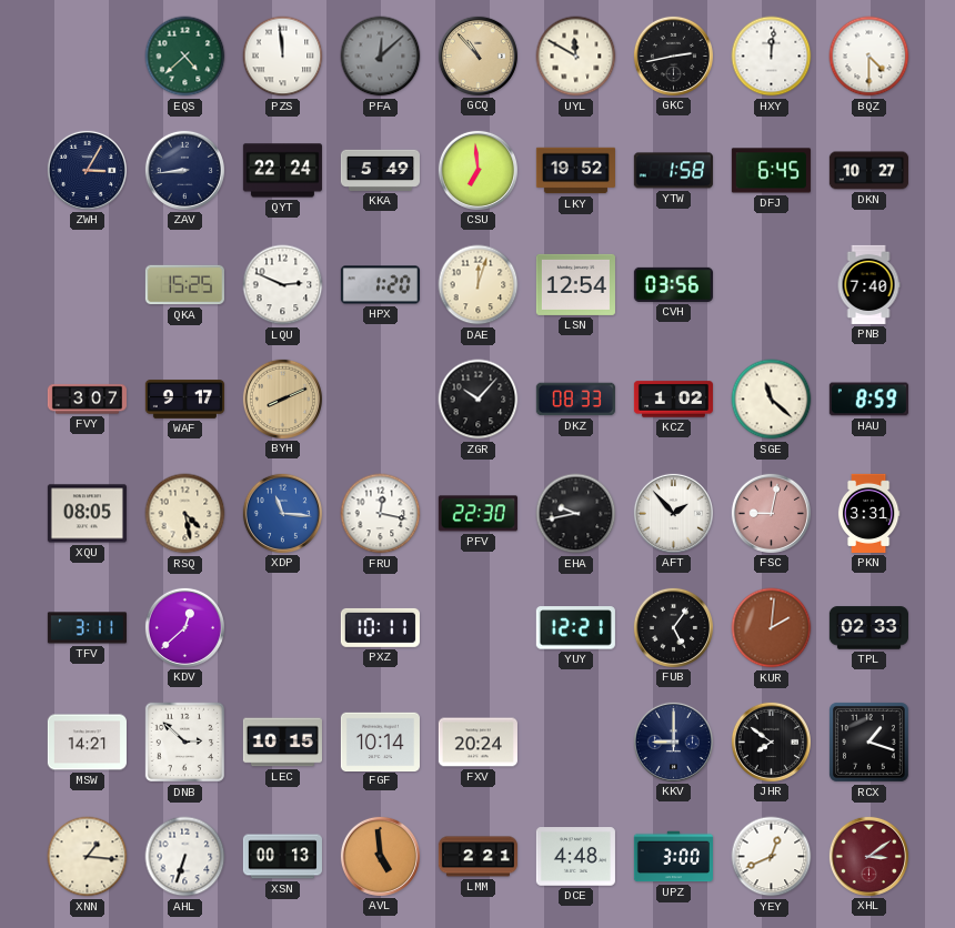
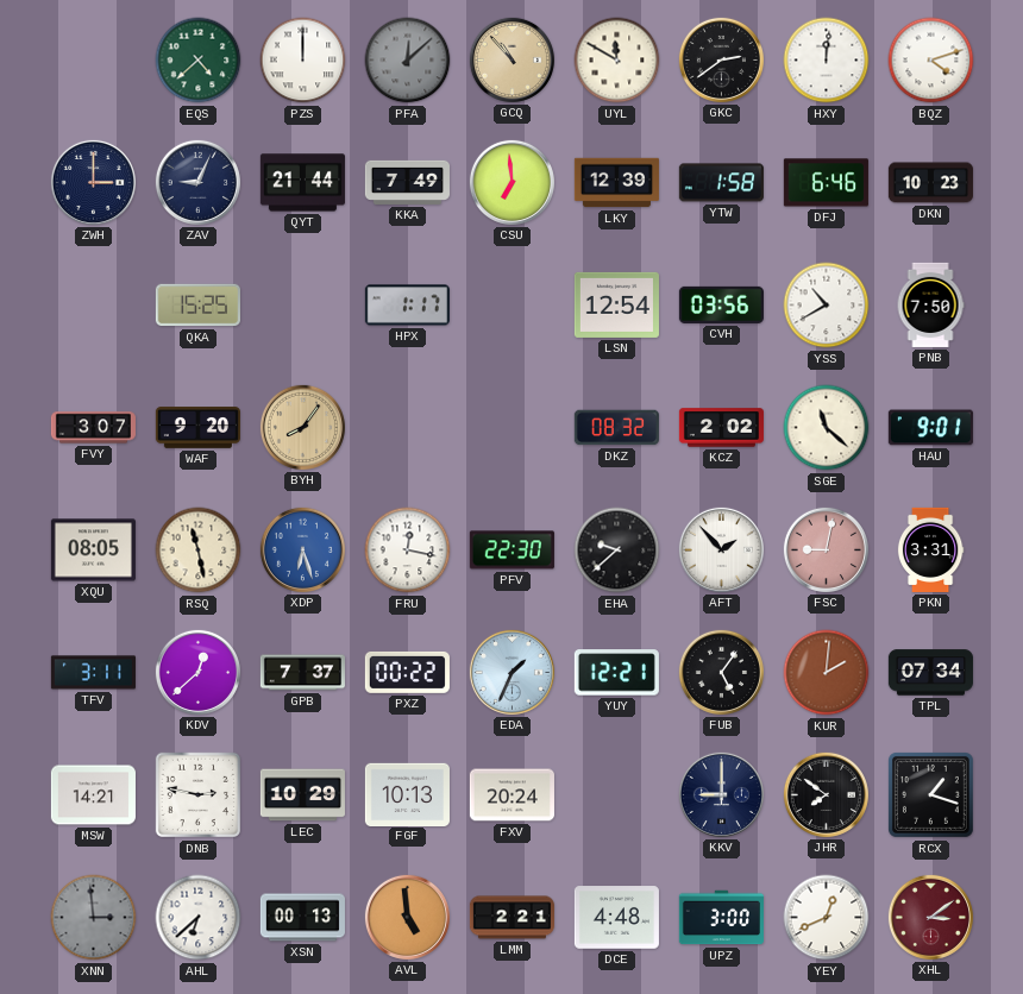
PZS: 11:59 -> 12:00 (303, 61)
GKC: 2:43 -> 2:39 (721, 59)
BQZ: 4:30 -> 4:12 (931, 61)
ZWH: 3:05 -> 3:00 (93, 182)
ZAV: 8:44 -> 9:04 (197, 182)
QYT: 22:24 -> 21:44 (302, 183)
KKA: 5:49 -> 7:49 (407, 182)
LKY: 19:52 -> 12:39 (616, 183)
DFJ: 6:45 -> 6:46 (826, 183)
DKN: 10:27 -> 10:23 (930, 183)
LQU: 2:49 -> none (283, 285)
HPX: 1:20 -> 1:17 (407, 306)
DAE: 12:03 -> none (479, 285)
YSS: none -> 10:40 (827, 306)
PNB: 7:40 -> 7:50 (930, 304)
WAF: 9:17 -> 9:20 (197, 428)
BYH: 8:11 -> 8:06 (302, 427)
ZGR: 10:07 -> none (479, 400)
DKZ: 08:33 -> 08:32 (616, 428)
KCZ: 1:02 -> 2:02 (721, 428)
HAU: 8:59 -> 9:01 (930, 428)
RSQ: 4:28 -> 11:28 (199, 551)
XDP: 11:16 -> 6:27 (302, 549)
EHA: 9:43 -> 9:38 (617, 551)
GPB: none -> 7:37 (302, 673)
PXZ: 10:11 -> 00:22 (407, 672)
EDA: none -> 1:34 (512, 672)
TPL: 02:33 -> 07:34 (930, 673)
DNB: 2:52 -> 2:47 (199, 795)
LEC: 10:15 -> 10:29 (302, 795)
FGF: 10:14 -> 10:13 (407, 794)
XNN: 1:16 -> 2:59 (94, 918)
XNN dial: cream -> grey (94, 918)
AHL: 6:33 -> 6:38 (199, 918)
